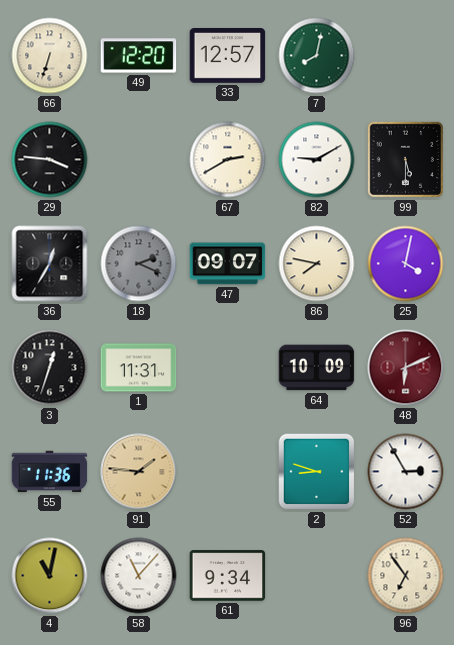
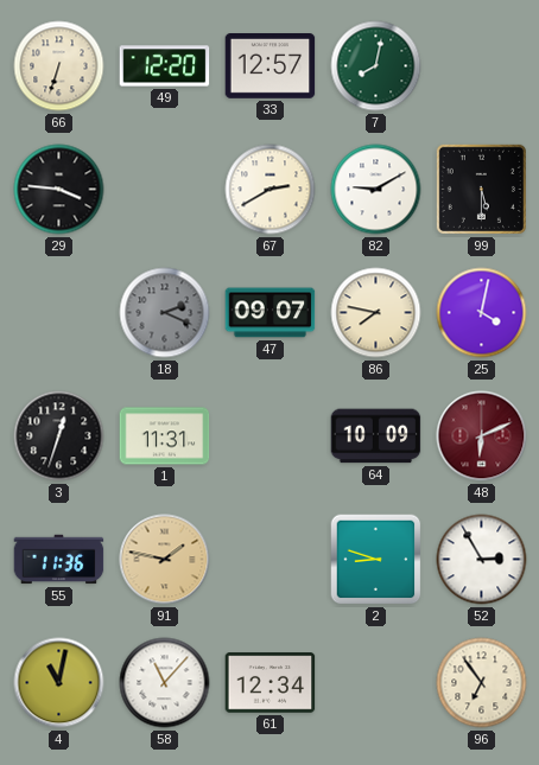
36: 12:35 -> none (50, 264)
91: 1:46 -> 1:47 (165, 560)
61: 9:34 -> 12:34 (271, 683)
